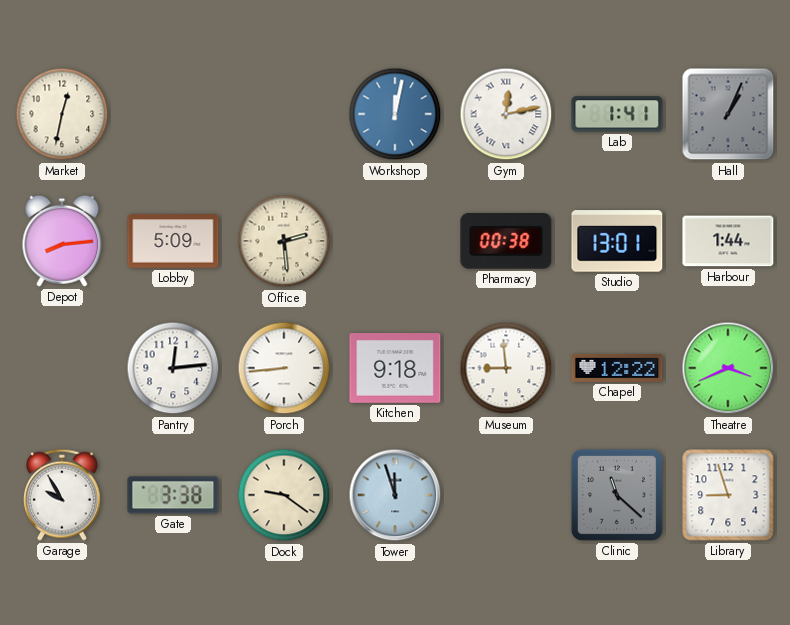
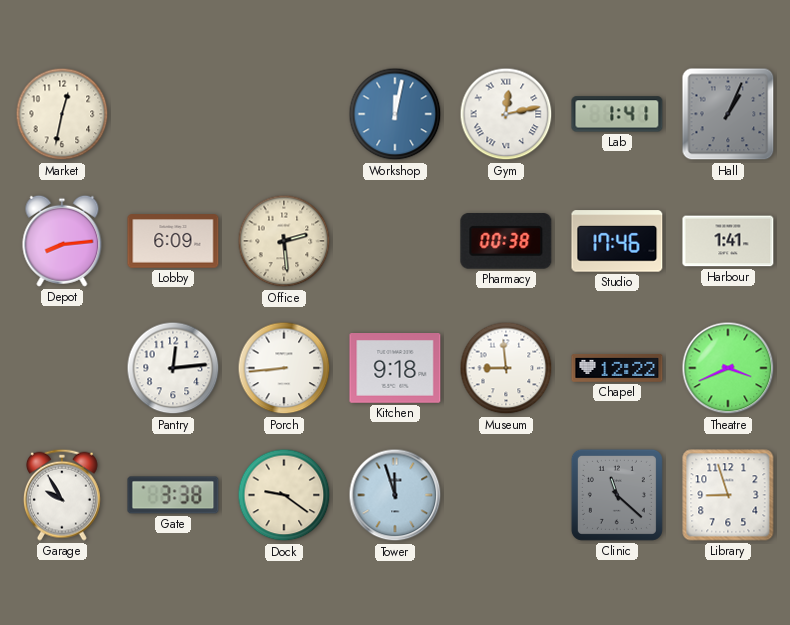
Lobby: 5:09 -> 6:09 (173, 241)
Studio: 13:01 -> 17:46 (617, 241)
Harbour: 1:44 -> 1:41 (728, 241)
